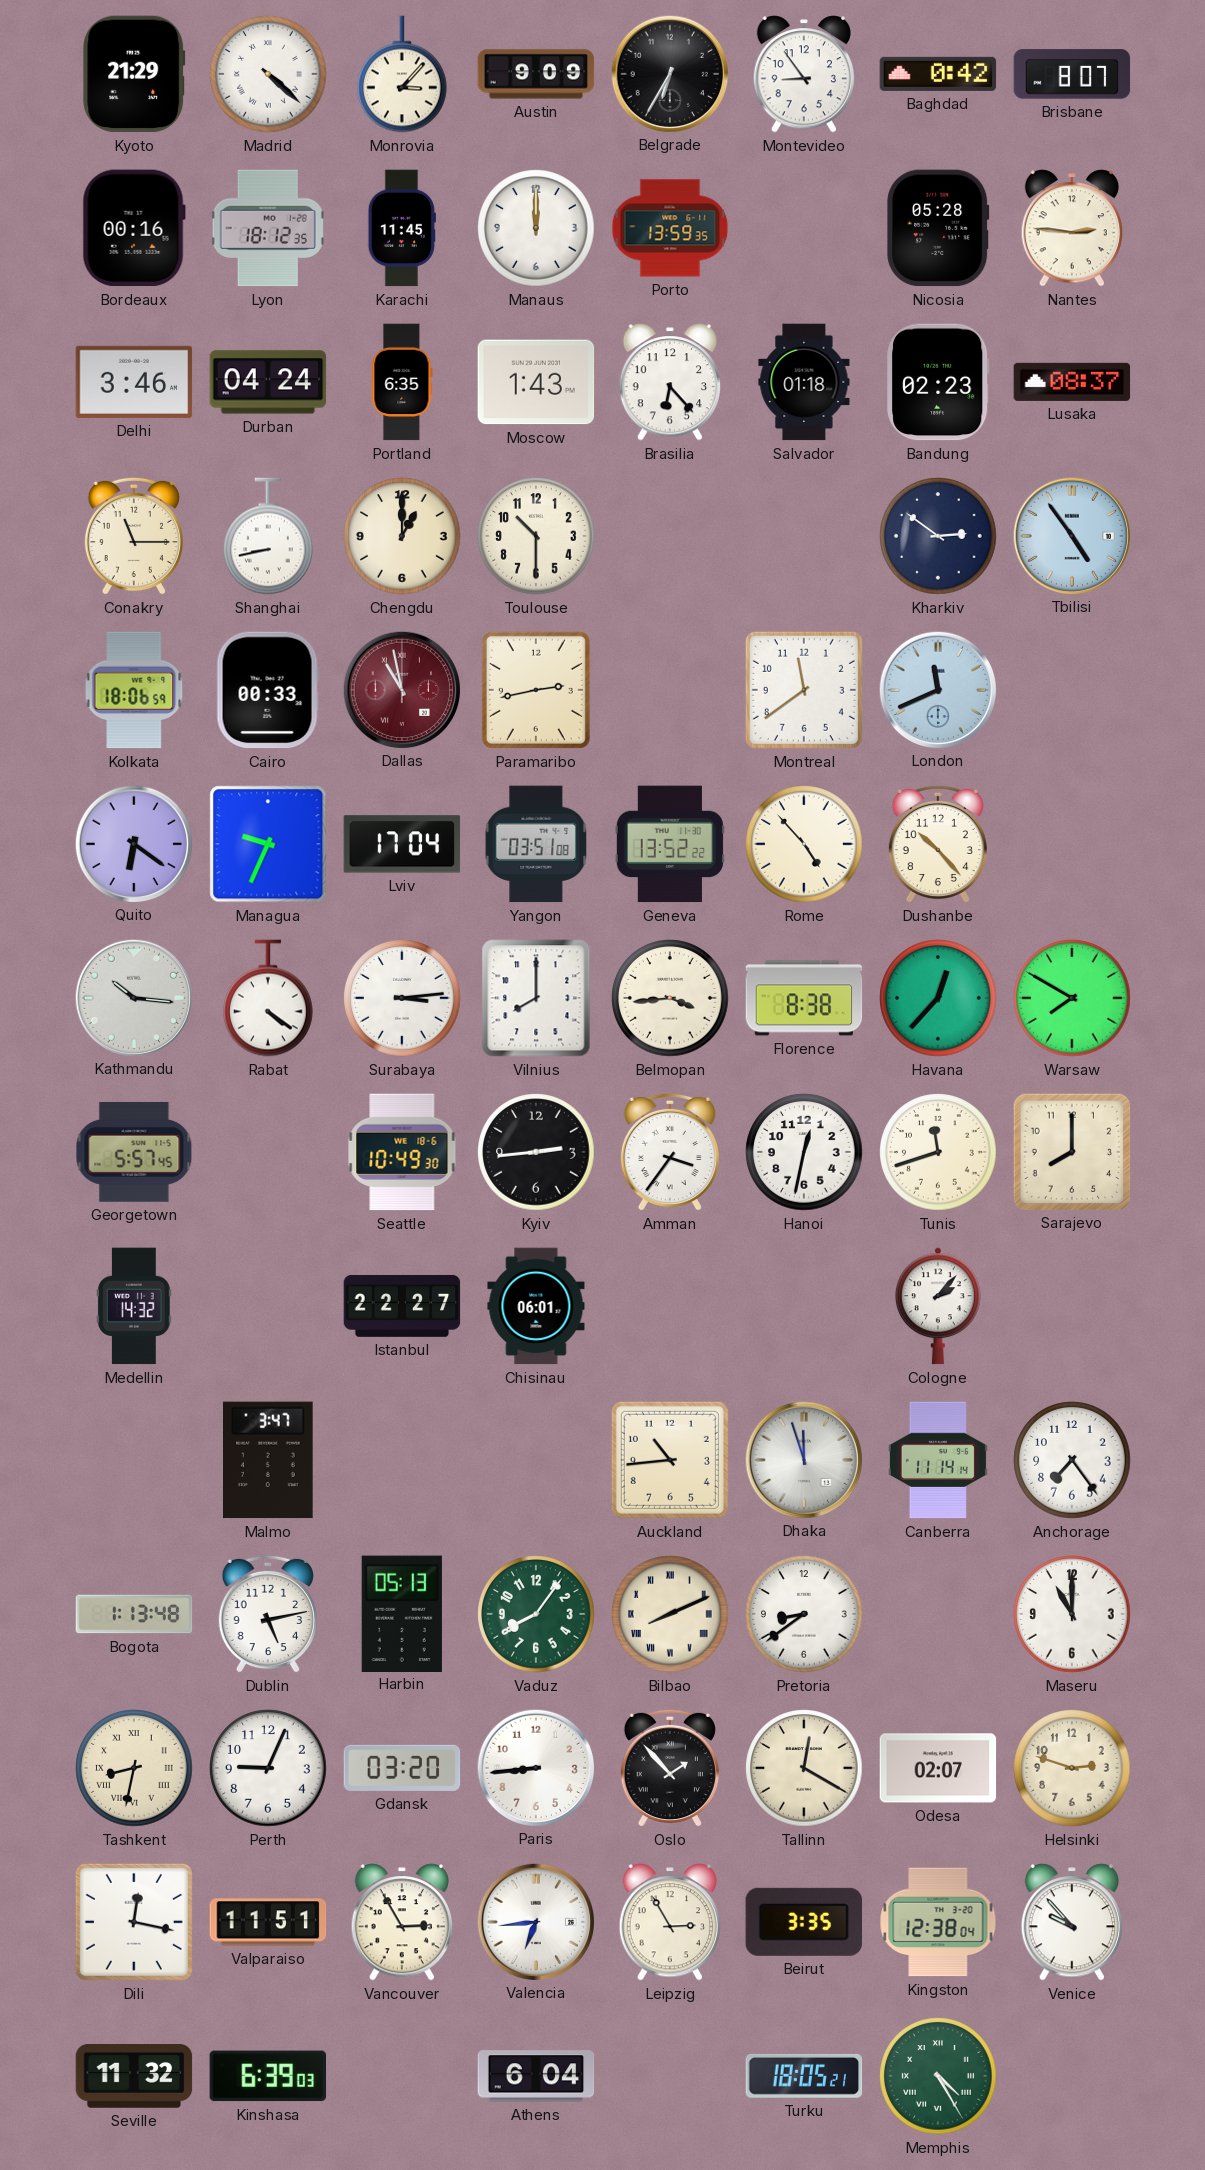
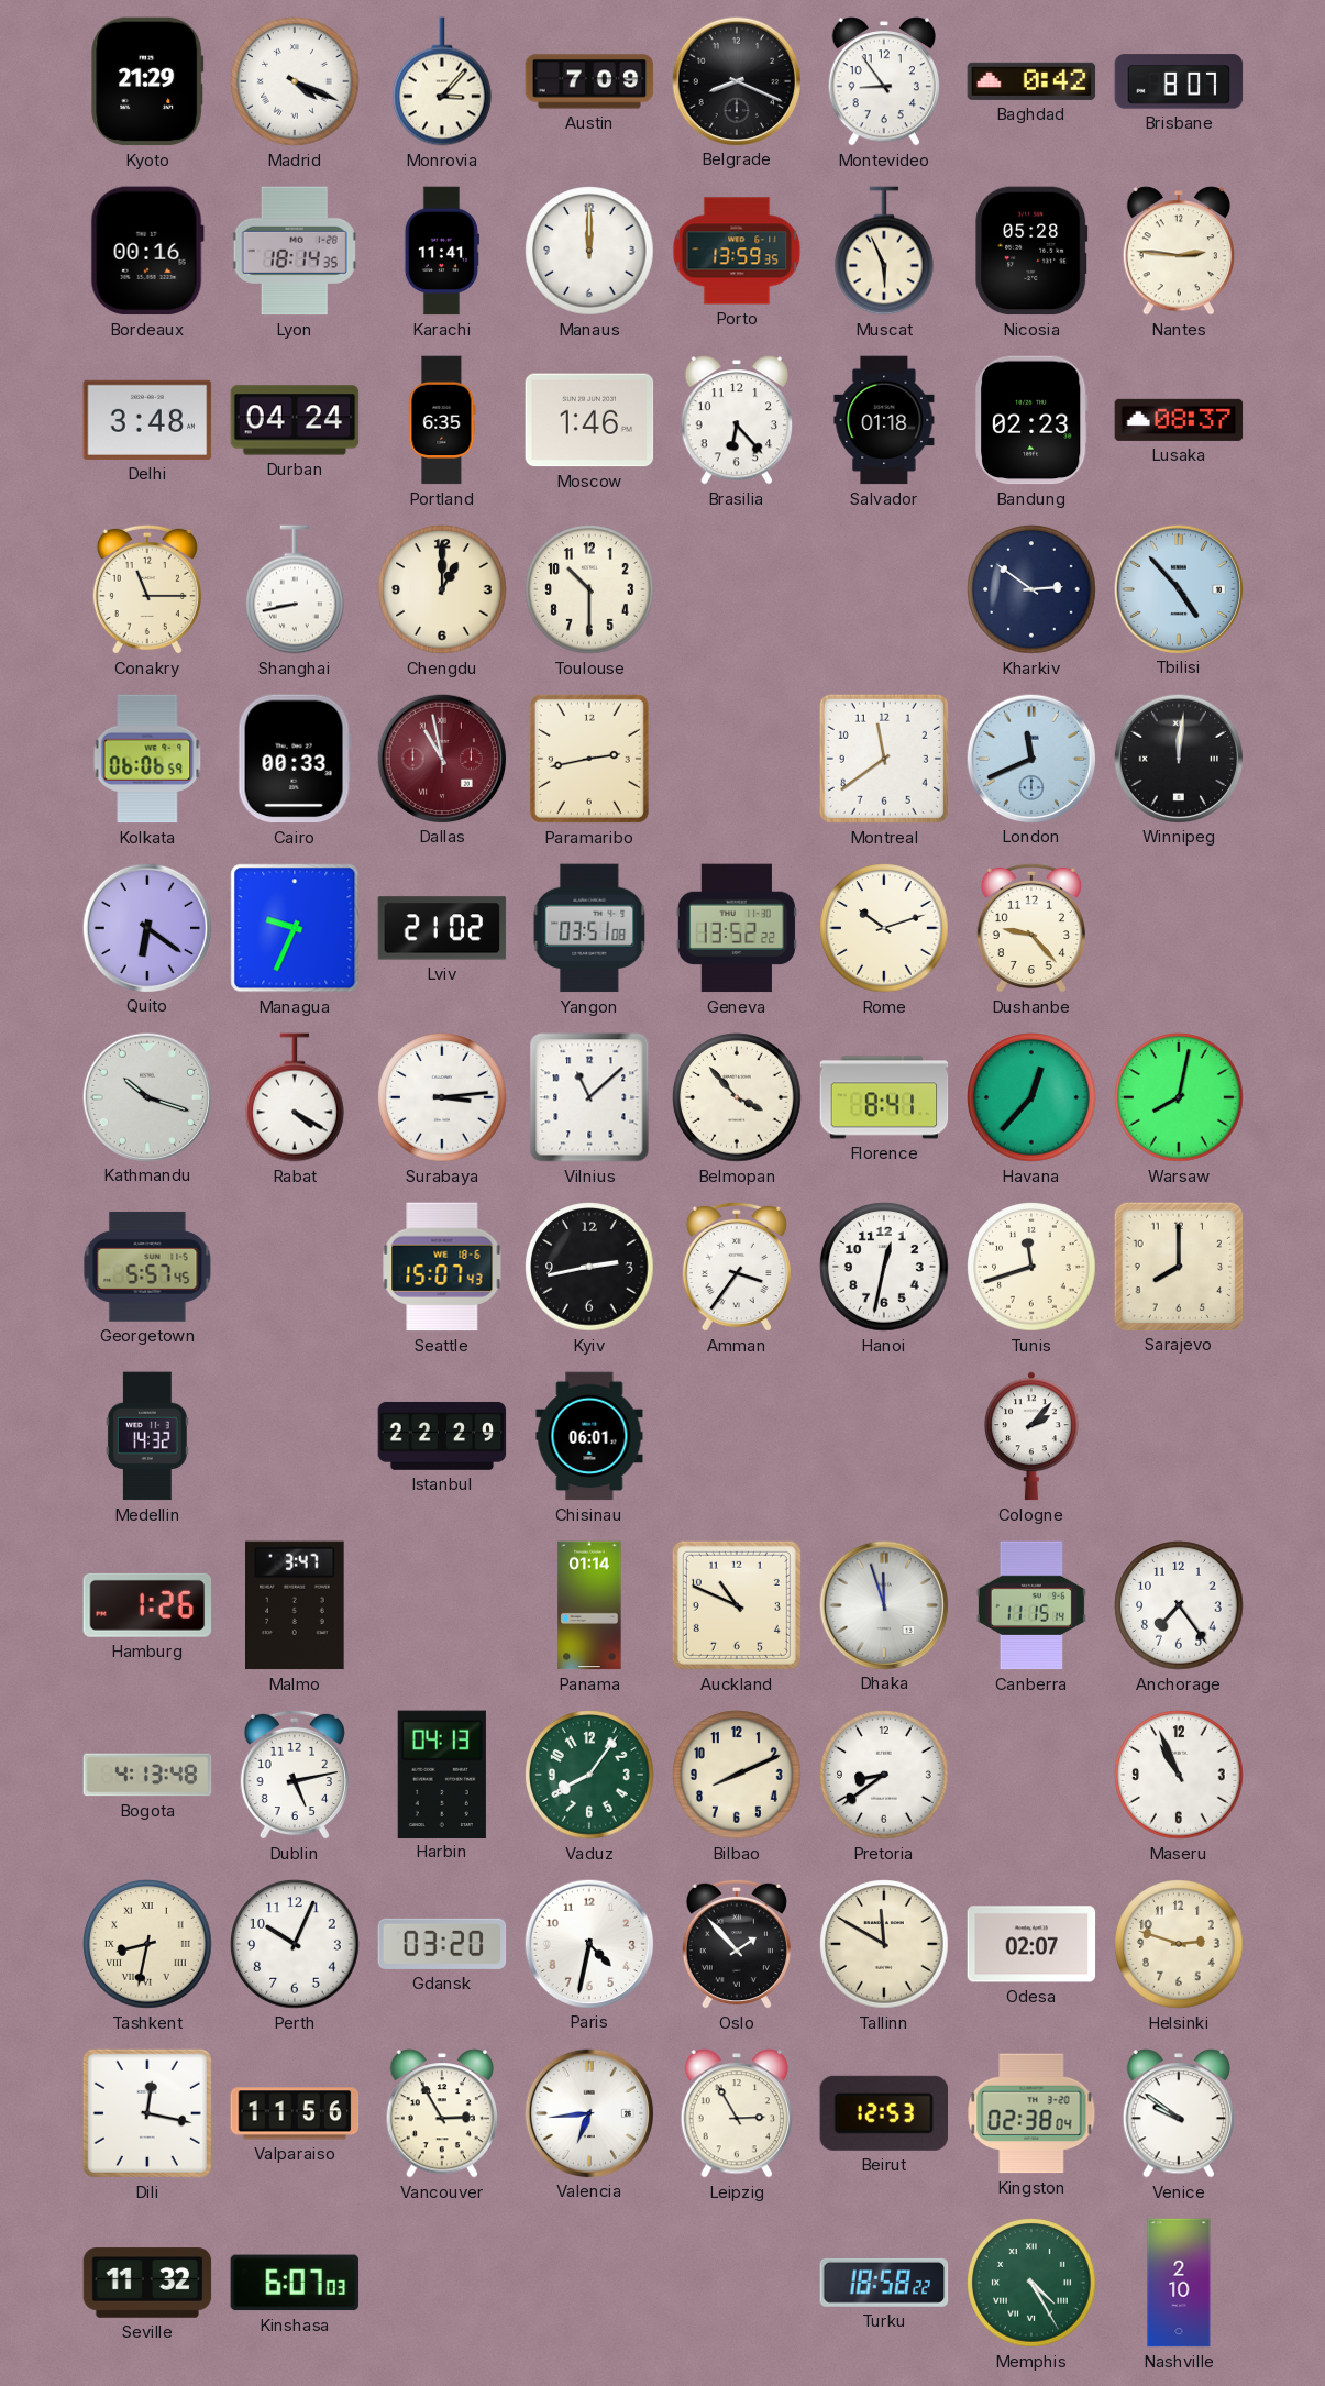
Madrid: 4:22 -> 4:19 (295, 81)
Austin: 9:09 -> 7:09 (589, 81)
Belgrade: 6:35 -> 8:19 (736, 80)
Lyon: 18:12 -> 18:14 (295, 251)
Karachi: 11:45 -> 11:41 (442, 251)
Muscat: none -> 5:56 (885, 251)
Delhi: 3:46 -> 3:48 (147, 420)
Moscow: 1:43 -> 1:46 (589, 420)
Tbilisi: 4:54 -> 4:53 (1178, 588)
Kolkata: 18:06 -> 06:06 (147, 759)
Winnipeg: none -> 12:01 (1178, 758)
Lviv: 17:04 -> 21:02 (442, 928)
Rome: 4:53 -> 10:12 (884, 928)
Dushanbe: 10:23 -> 9:23 (1031, 928)
Kathmandu: 10:16 -> 10:18 (146, 1096)
Rabat: 4:21 -> 4:20 (296, 1097)
Vilnius: 8:00 -> 11:08 (589, 1097)
Belmopan: 3:44 -> 3:53 (737, 1097)
Florence: 8:38 -> 8:41 (884, 1097)
Warsaw: 7:50 -> 8:02 (1179, 1097)
Seattle: 10:49 -> 15:07 (442, 1267)
Kyiv: 2:44 -> 2:43 (589, 1267)
Istanbul: 22:27 -> 22:29 (442, 1436)
Hamburg: none -> 1:26 (147, 1605)
Panama: none -> 01:14 (589, 1605)
Auckland: 10:44 -> 10:49 (737, 1605)
Canberra: 11:14 -> 11:15 (1031, 1605)
Bogota: 1:13 -> 4:13 (147, 1775)
Harbin: 05:13 -> 04:13 (442, 1774)
Bilbao numerals: Roman -> Arabic (737, 1775)
Maseru: 11:00 -> 10:56 (1179, 1775)
Perth: 9:04 -> 10:04 (295, 1944)
Paris: 8:44 -> 4:32 (588, 1943)
Tallinn: 12:20 -> 11:50 (884, 1944)
Valparaiso: 11:51 -> 11:56 (295, 2113)
Beirut: 3:35 -> 12:53 (883, 2113)
Kingston: 12:38 -> 02:38 (1031, 2113)
Venice: 9:53 -> 9:51 (1178, 2113)
Kinshasa: 6:39 -> 6:07 (295, 2283)
Athens: 6:04 -> none (536, 2076)
Turku: 18:05 -> 18:58 (884, 2283)
Nashville: none -> 2:10 (1179, 2283)
